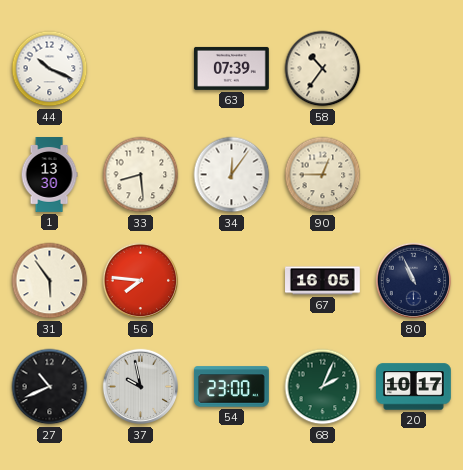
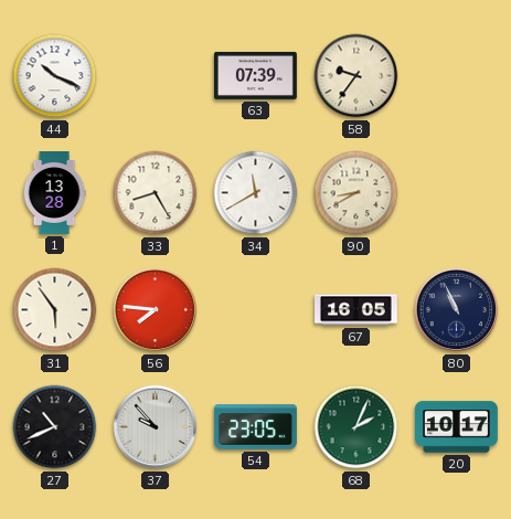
58: 10:36 -> 9:36 (356, 76)
1: 13:30 -> 13:28 (54, 193)
33: 8:29 -> 8:25 (156, 193)
34: 12:06 -> 11:40 (256, 193)
90: 12:45 -> 8:40 (356, 193)
37: 9:58 -> 9:53 (156, 427)
54: 23:00 -> 23:05 (256, 427)
